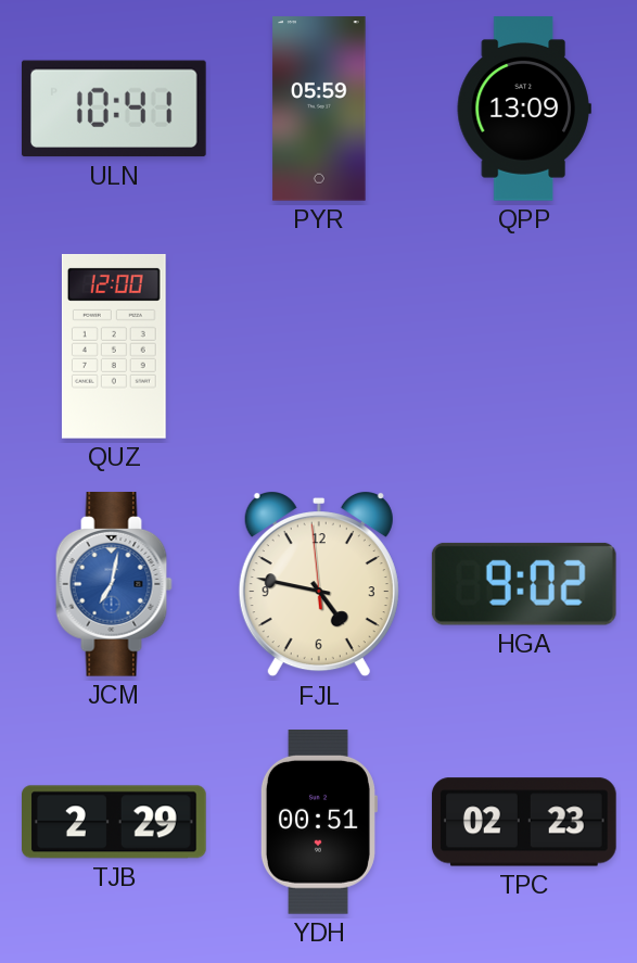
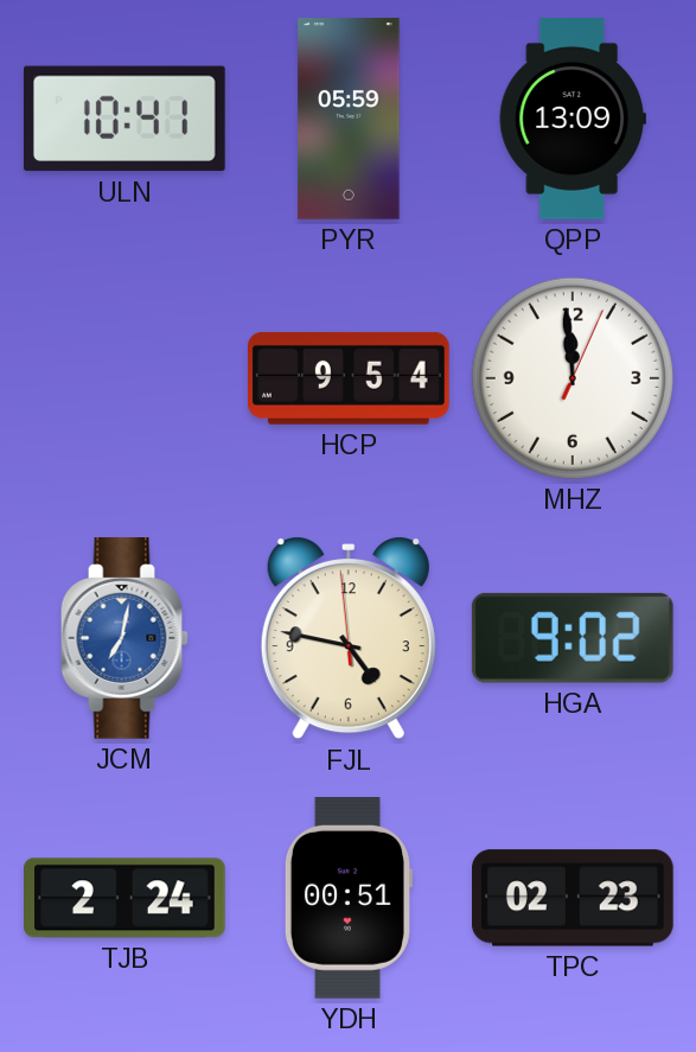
QUZ: 12:00 -> none (114, 346)
HCP: none -> 9:54 (350, 378)
MHZ: none -> 11:59 (573, 378)
TJB: 2:29 -> 2:24 (126, 898)
